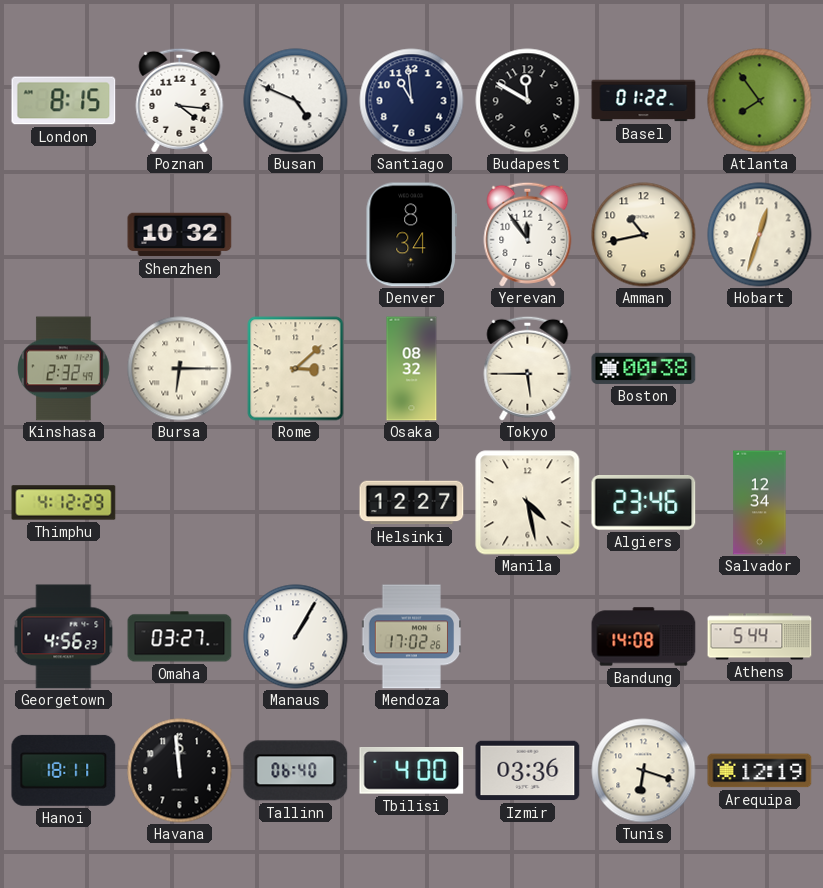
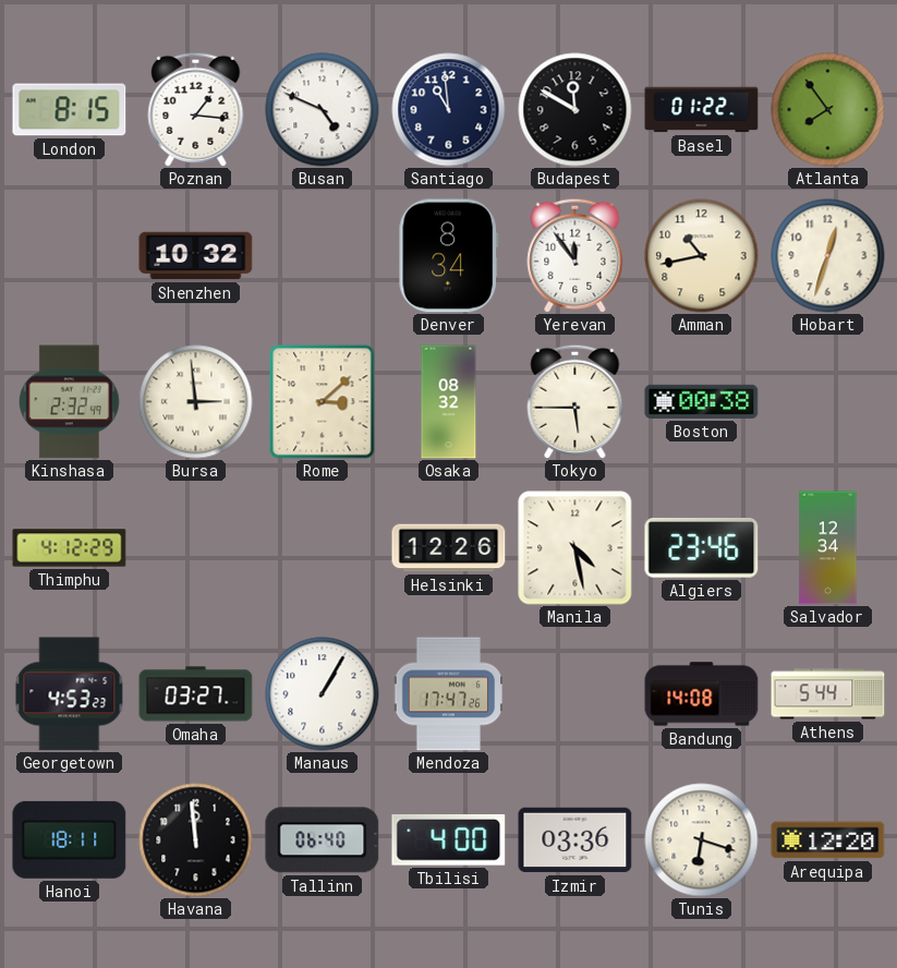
Poznan: 4:16 -> 1:16 (196, 109)
Bursa: 6:15 -> 2:59 (196, 402)
Helsinki: 12:27 -> 12:26 (449, 548)
Georgetown: 4:56 -> 4:53 (70, 694)
Mendoza: 17:02 -> 17:47 (449, 694)
Arequipa: 12:19 -> 12:20 (828, 840)
